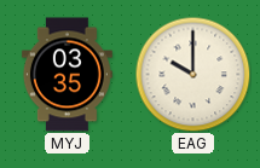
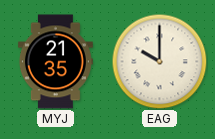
MYJ: 03:35 -> 21:35 (55, 62)
